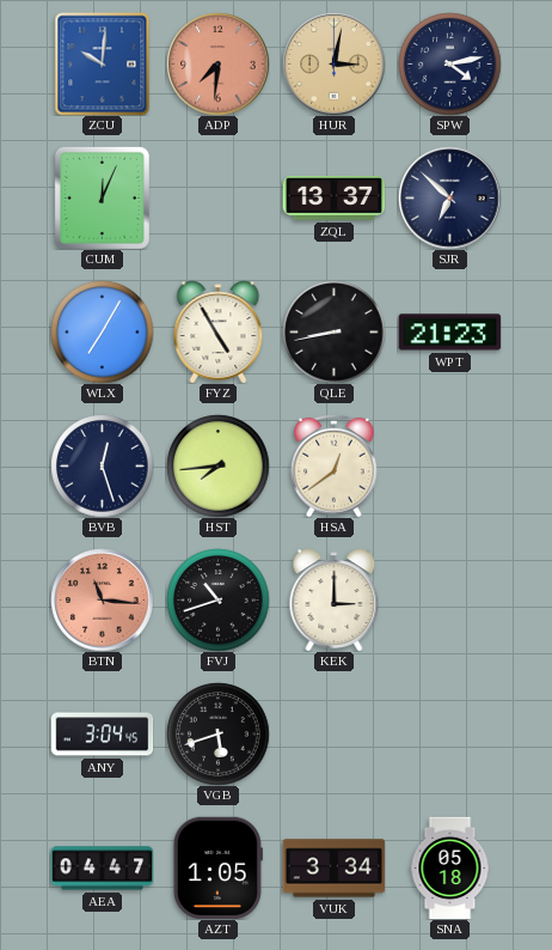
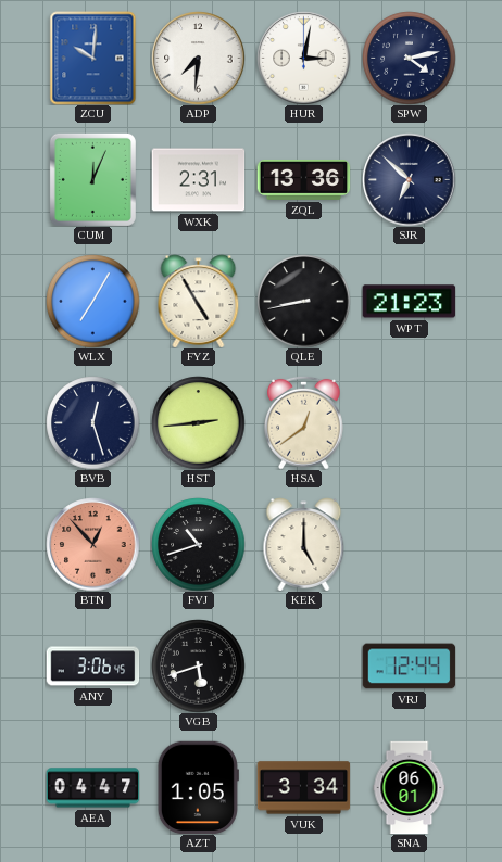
ADP dial: salmon -> white (198, 58)
HUR dial: champagne -> white (303, 58)
WXK: none -> 2:31 (198, 180)
ZQL: 13:37 -> 13:36 (303, 180)
HST: 7:44 -> 2:44 (198, 422)
BTN: 11:16 -> 12:53 (92, 544)
KEK: 3:00 -> 5:00 (304, 544)
ANY: 3:04 -> 3:06 (92, 667)
VRJ: none -> 12:44 (409, 667)
SNA: 05:18 -> 06:01 (410, 787)
